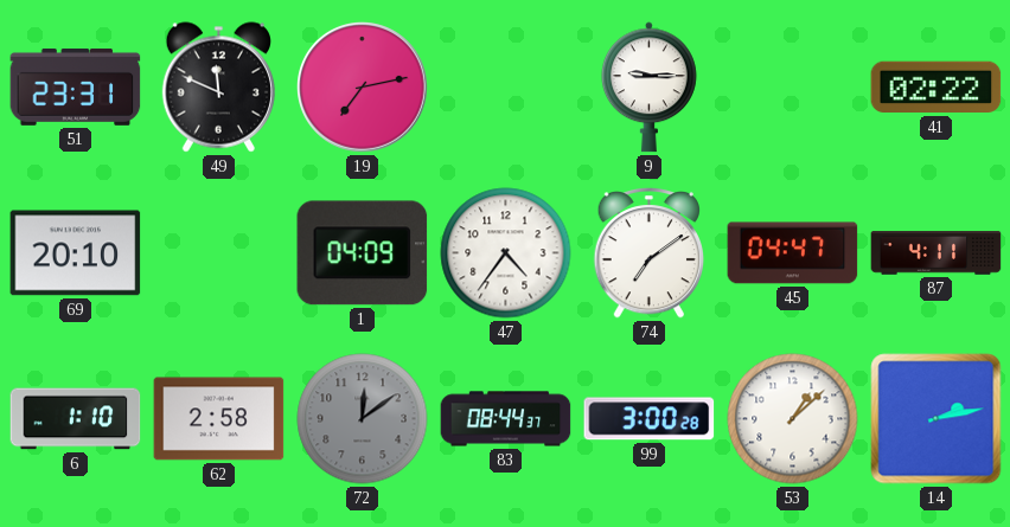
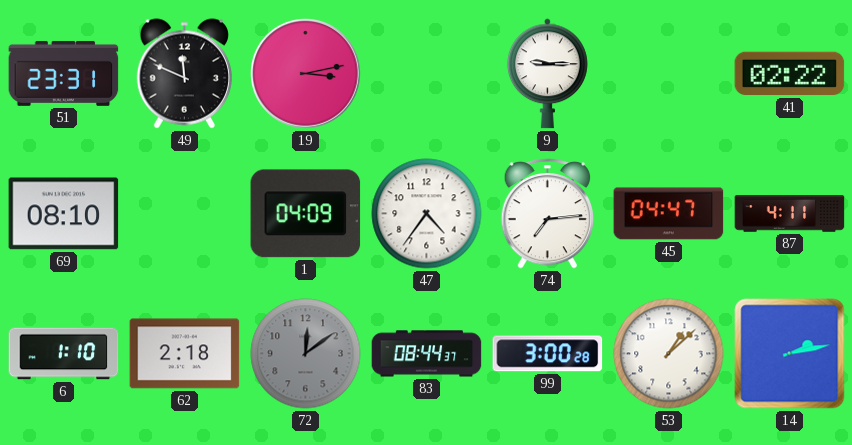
19: 7:13 -> 3:13 (306, 74)
69: 20:10 -> 08:10 (64, 214)
74: 7:09 -> 7:14 (547, 213)
62: 2:58 -> 2:18 (185, 354)
